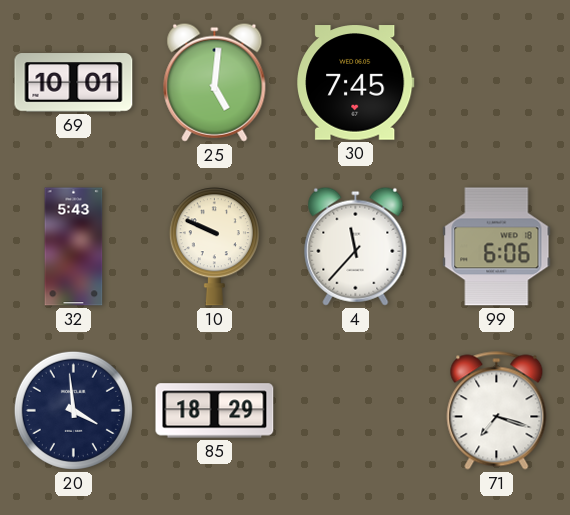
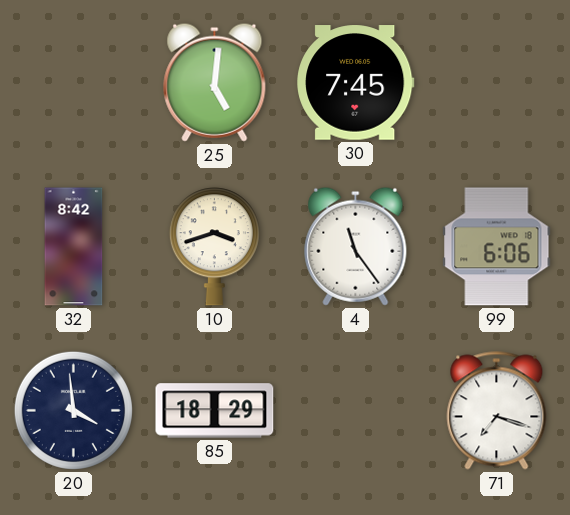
69: 10:01 -> none (74, 83)
32: 5:43 -> 8:42 (74, 247)
10: 9:49 -> 3:42 (214, 247)
4: 11:37 -> 11:24 (356, 246)
